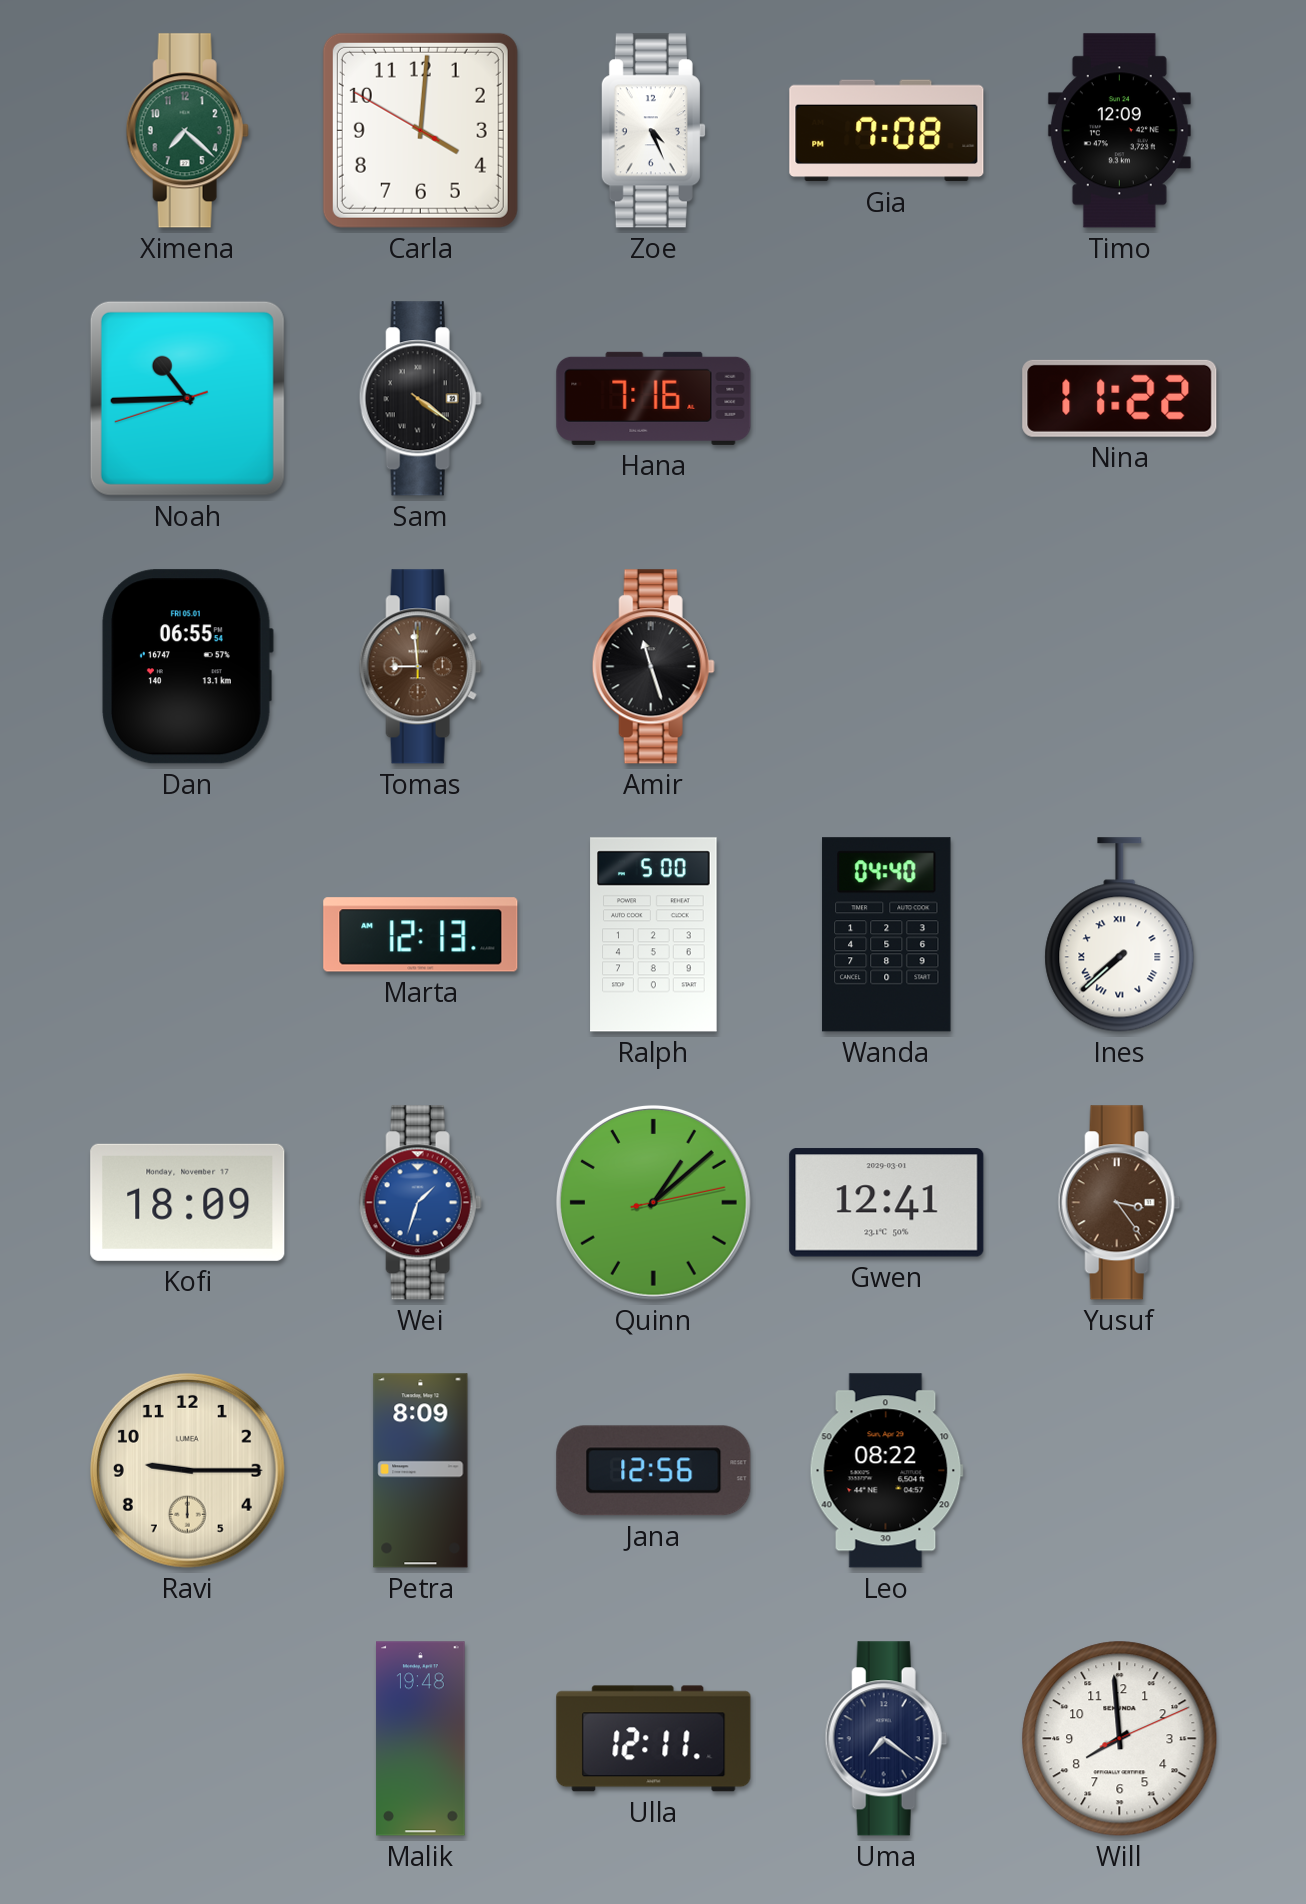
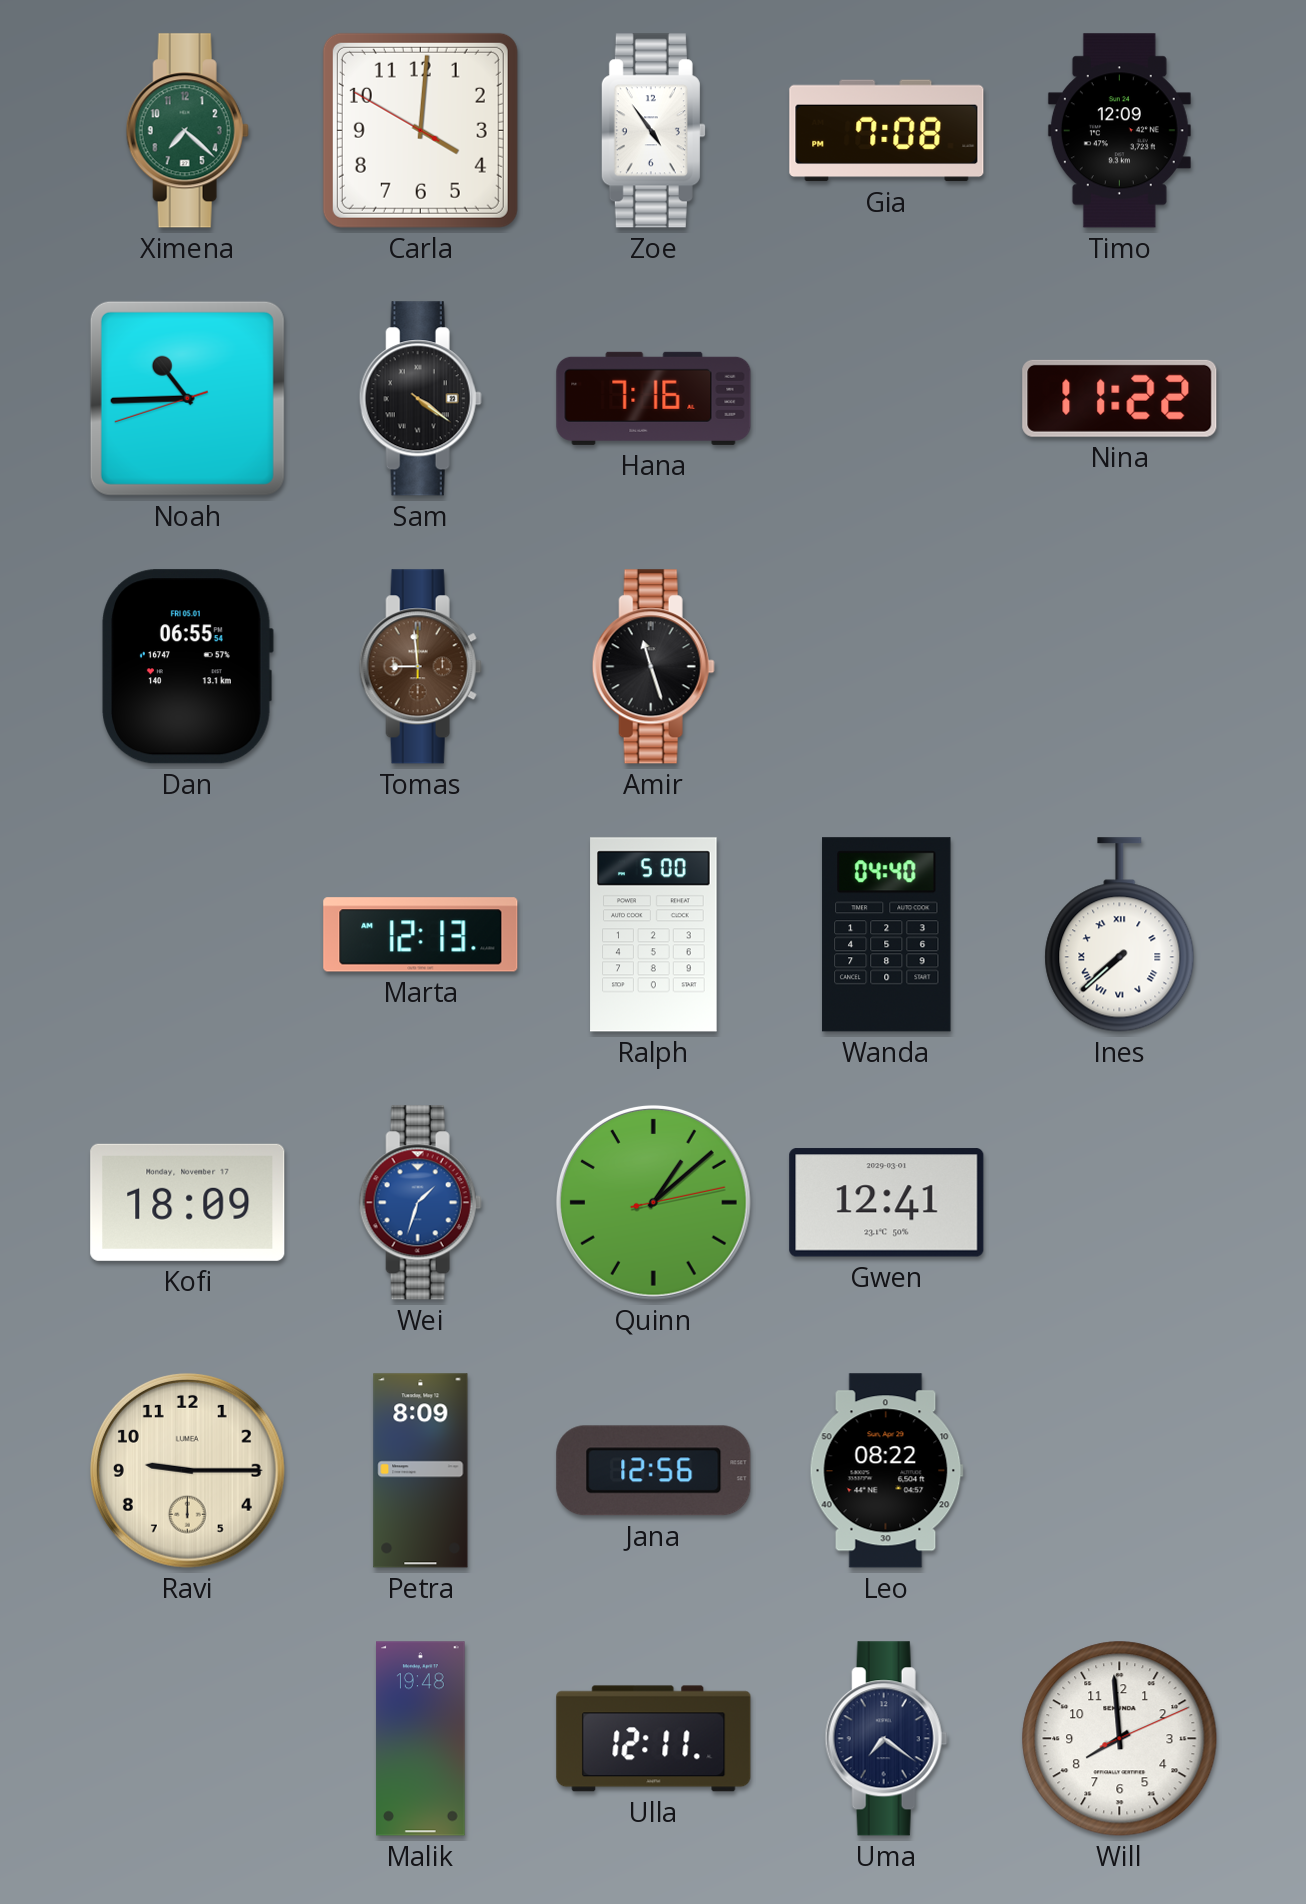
Zoe: 4:26 -> 4:54 (653, 131)
Yusuf: 3:24 -> none (1119, 1203)
